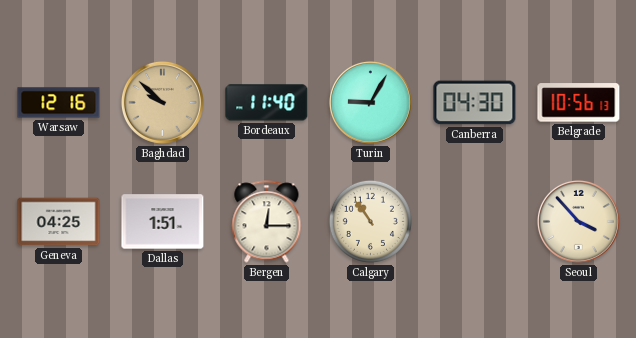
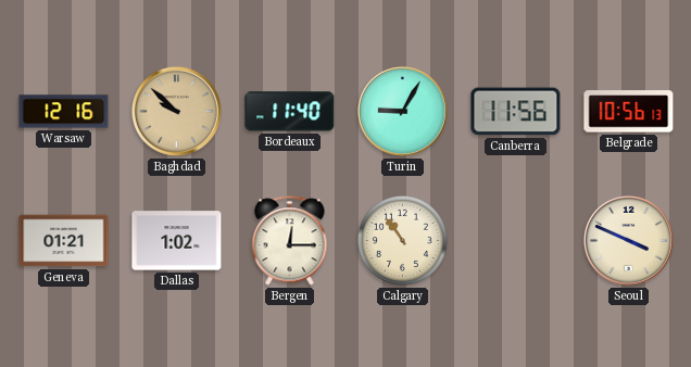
Canberra: 04:30 -> 11:56 (516, 112)
Geneva: 04:25 -> 01:21 (64, 241)
Dallas: 1:51 -> 1:02 (177, 241)
Seoul: 3:53 -> 3:49 (628, 240)
